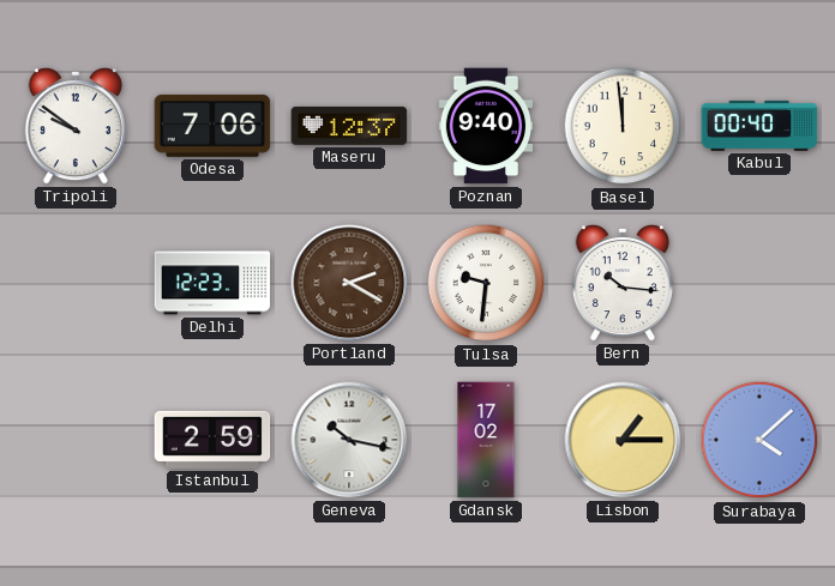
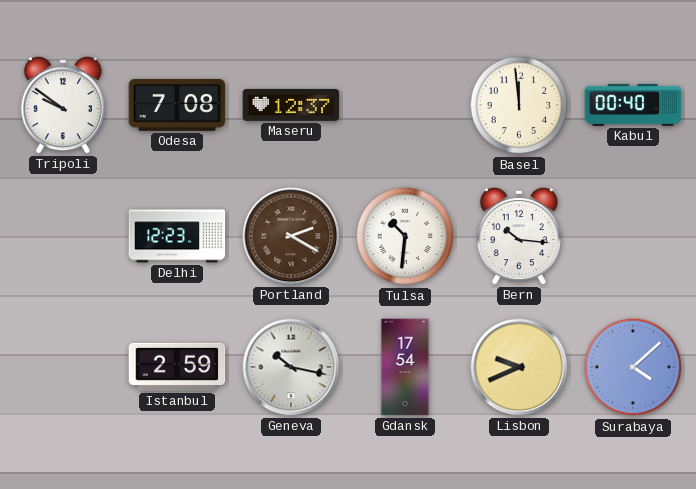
Odesa: 7:06 -> 7:08 (177, 105)
Poznan: 9:40 -> none (486, 126)
Tulsa: 9:31 -> 10:31 (405, 236)
Gdansk: 17:02 -> 17:54 (405, 367)
Lisbon: 1:15 -> 9:41 (519, 367)
